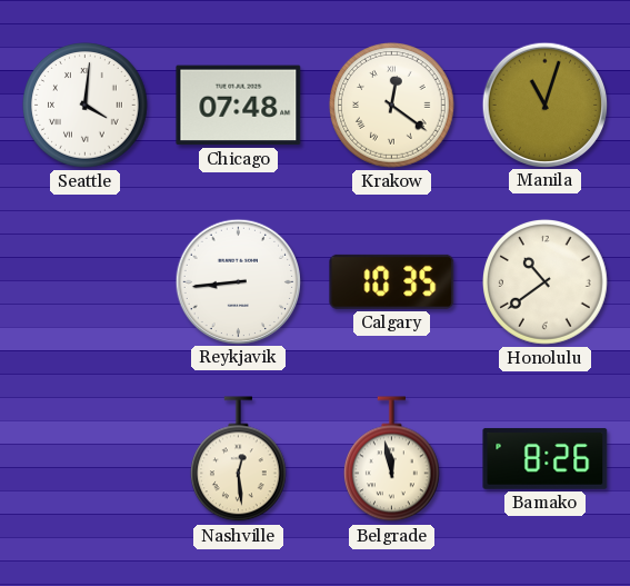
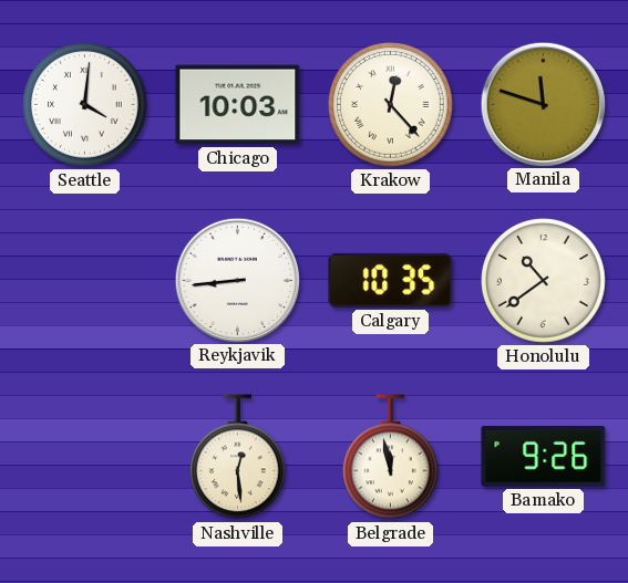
Chicago: 07:48 -> 10:03 (238, 105)
Krakow: 12:21 -> 12:23 (391, 105)
Manila: 11:03 -> 11:48 (543, 104)
Bamako: 8:26 -> 9:26 (544, 456)
